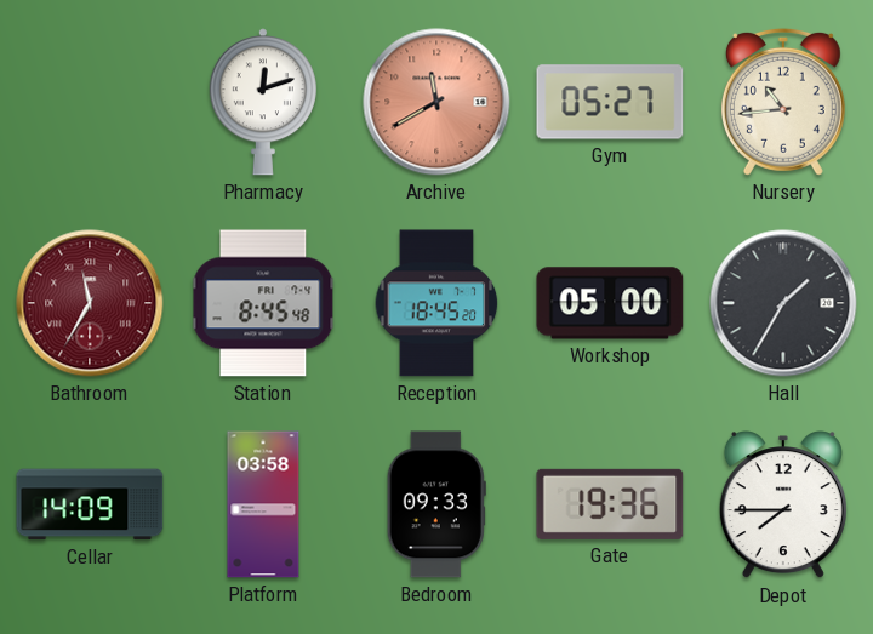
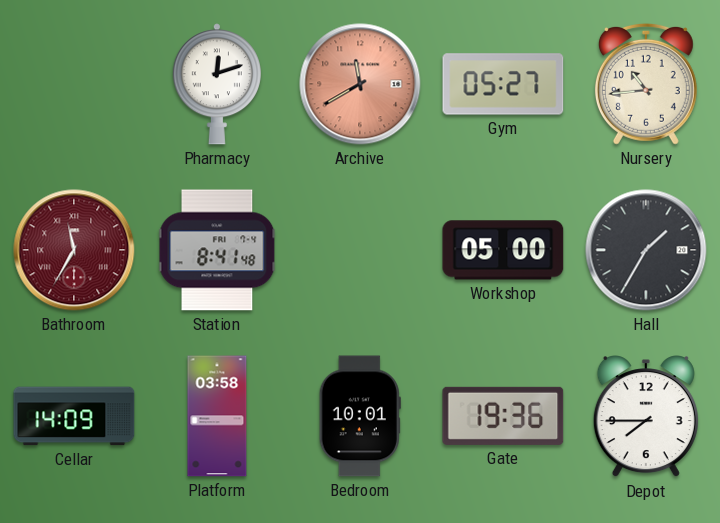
Station: 8:45 -> 8:41 (217, 250)
Reception: 18:45 -> none (436, 303)
Bedroom: 09:33 -> 10:01 (360, 416)
